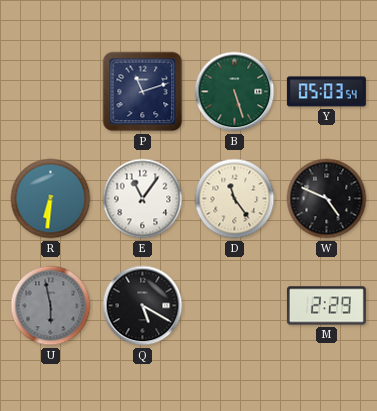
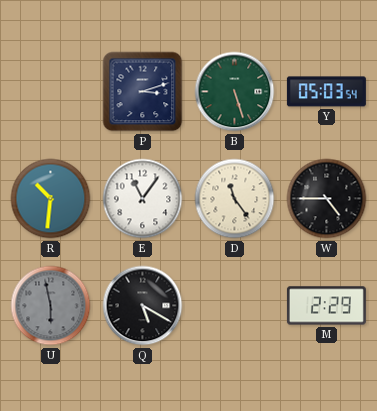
P: 11:12 -> 3:12 (143, 92)
R: 6:31 -> 10:31 (51, 199)
W: 4:49 -> 4:45 (327, 199)
